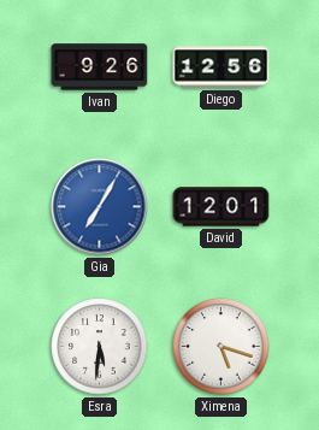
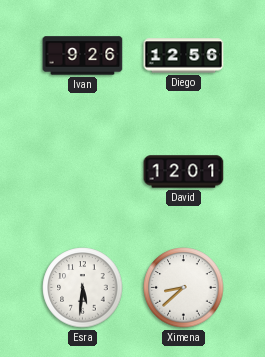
Gia: 7:05 -> none (100, 207)
Ximena: 5:18 -> 8:38 (184, 288)
